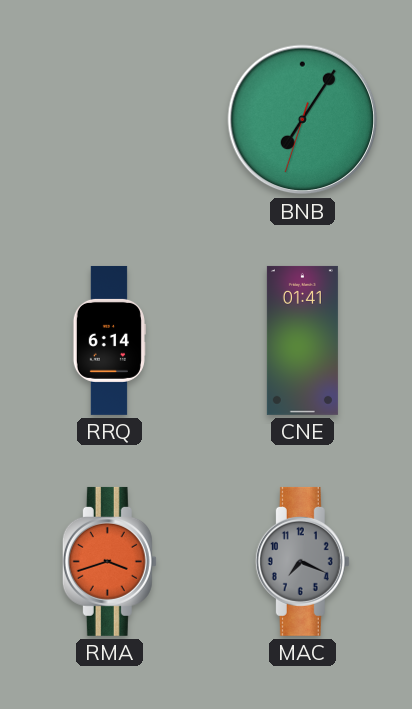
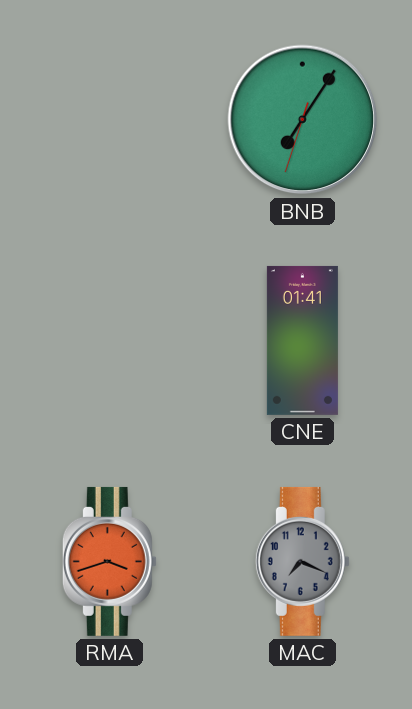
RRQ: 6:14 -> none (109, 340)
